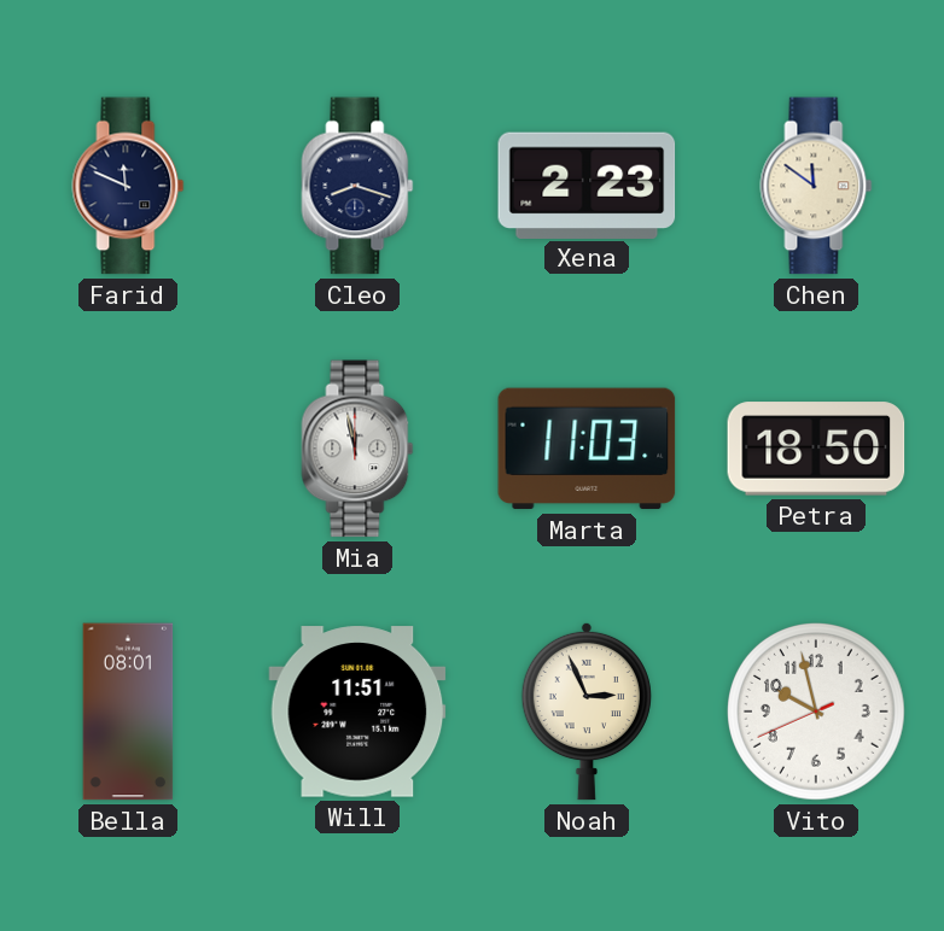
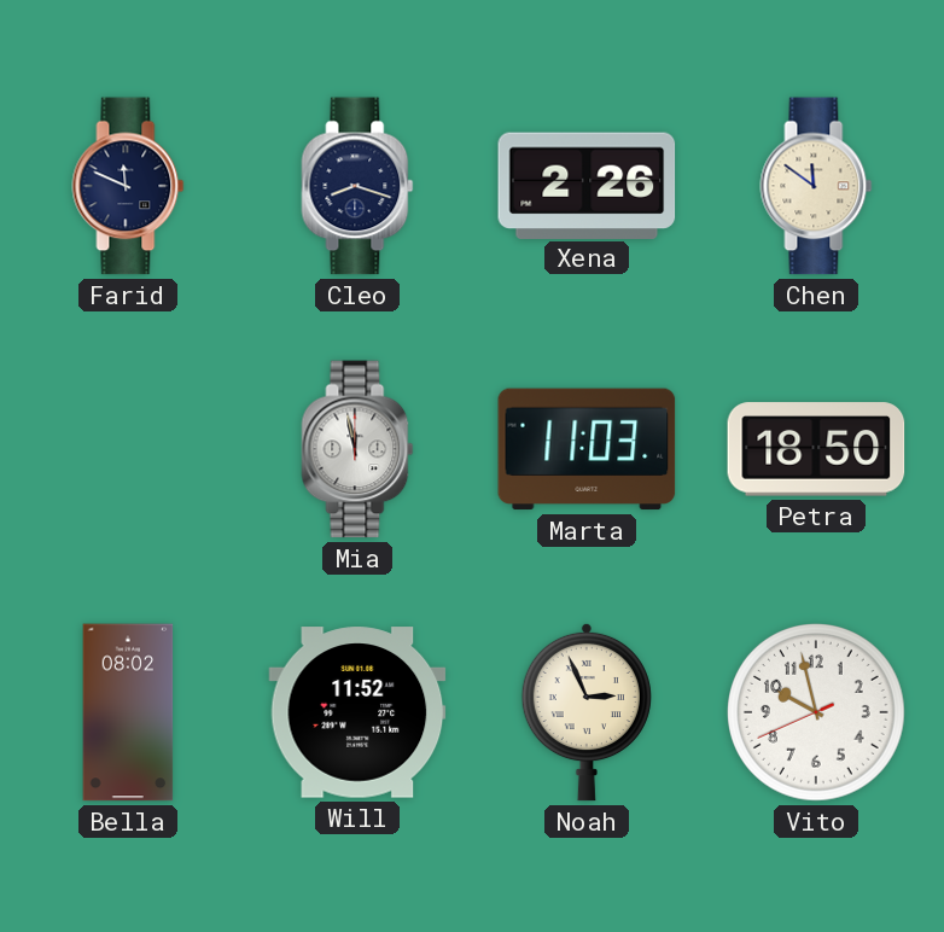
Xena: 2:23 -> 2:26 (587, 185)
Bella: 08:01 -> 08:02 (128, 712)
Will: 11:51 -> 11:52 (357, 712)
